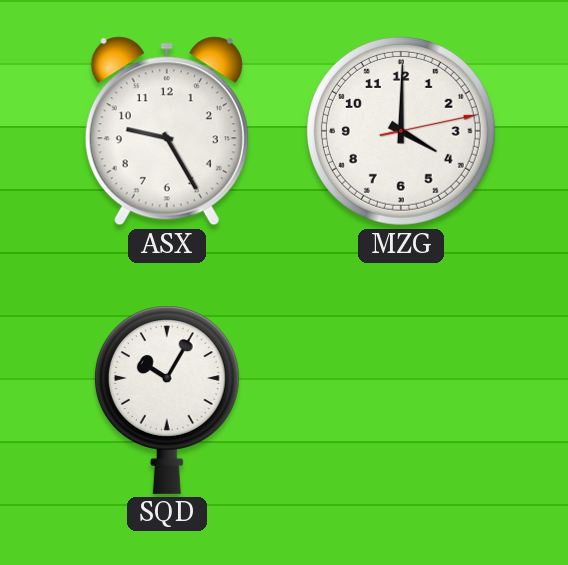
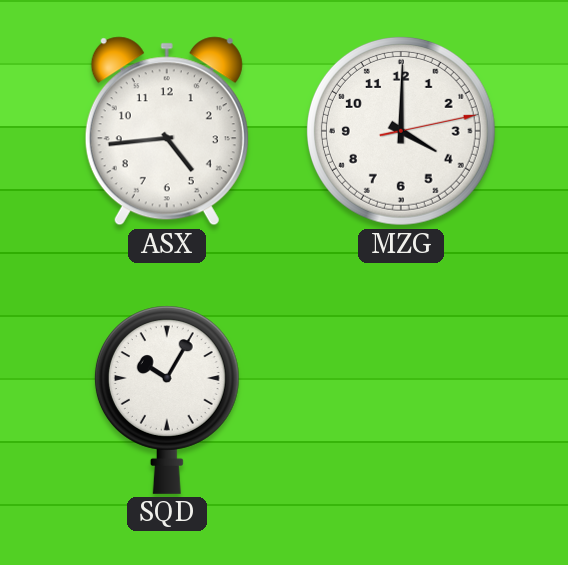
ASX: 9:25 -> 4:44 (167, 131)
